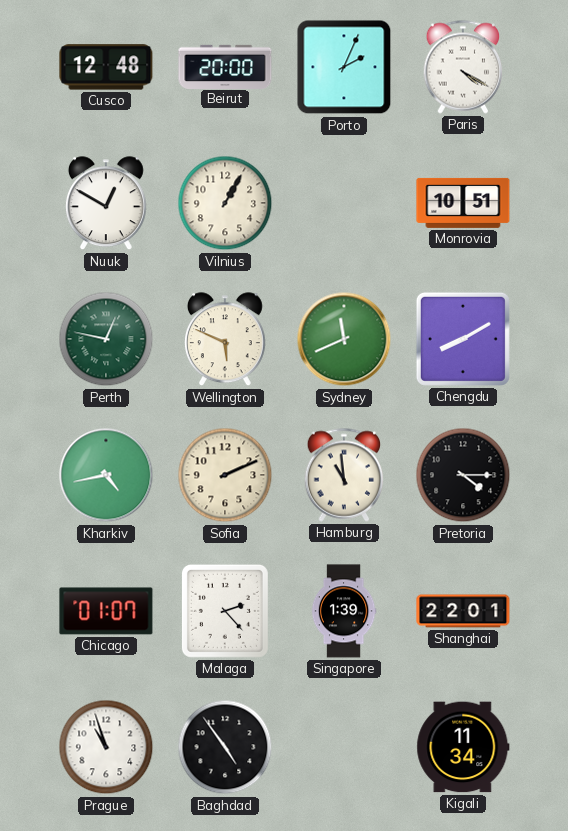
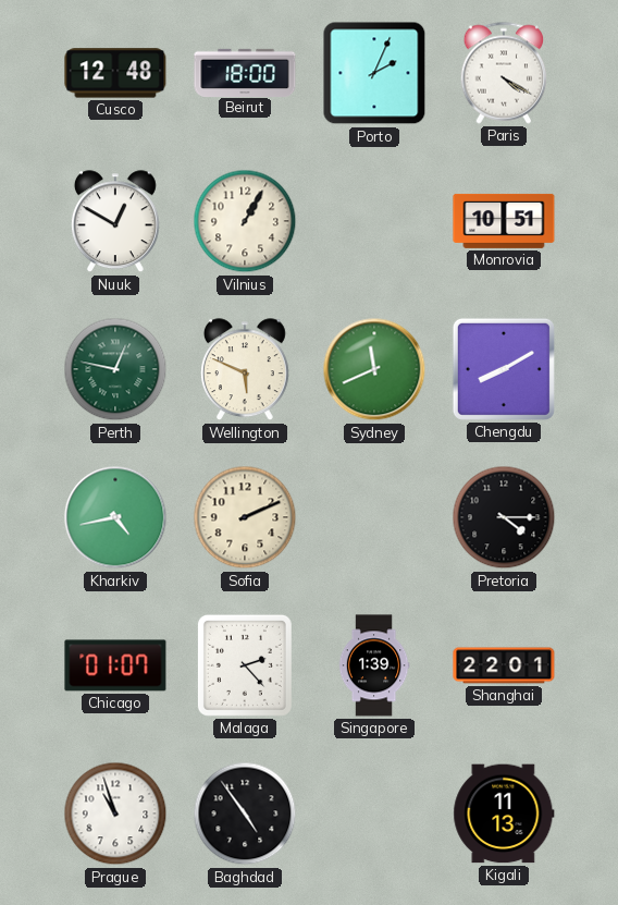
Beirut: 20:00 -> 18:00 (245, 72)
Hamburg: 10:59 -> none (344, 475)
Kigali: 11:34 -> 11:13 (504, 814)
